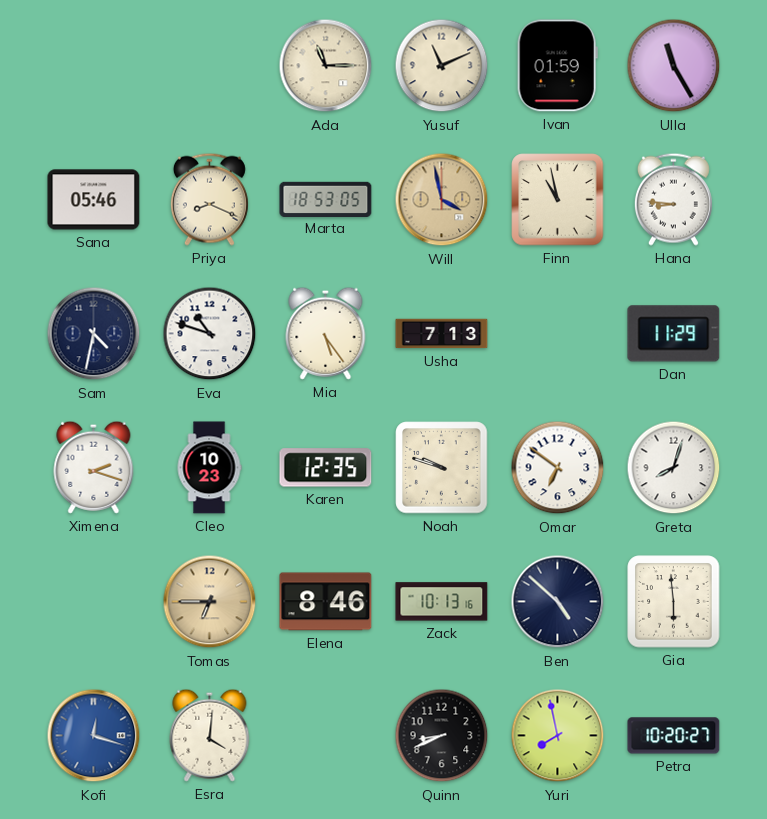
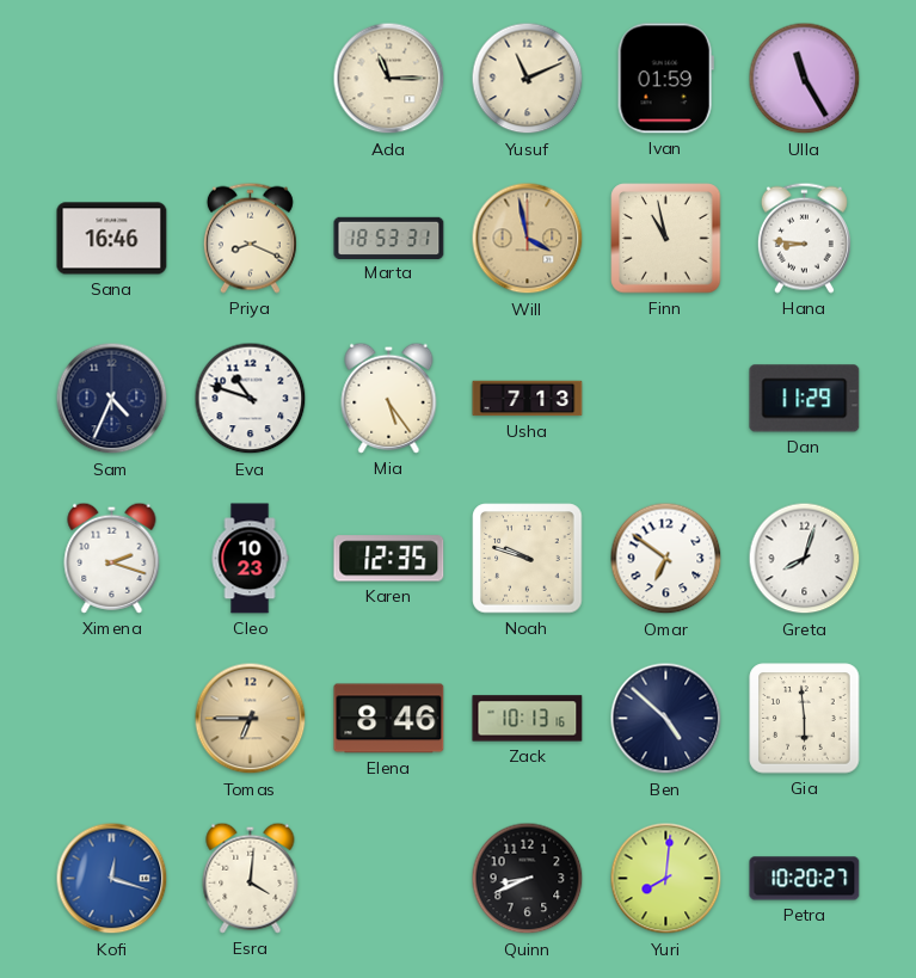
Sana: 05:46 -> 16:46 (112, 239)
Marta: 18:53:05 -> 18:53:31 (389, 238)
Sam: 4:32 -> 4:34 (112, 399)
Yuri: 7:58 -> 8:01 (666, 879)
